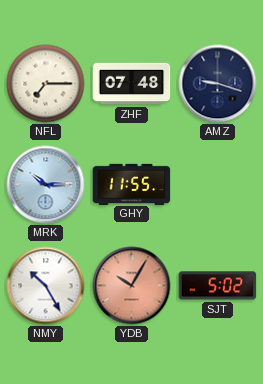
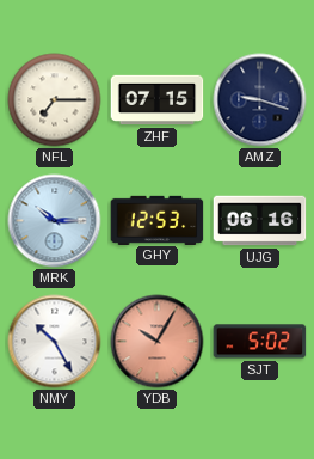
ZHF: 07:48 -> 07:15 (158, 100)
GHY: 11:55 -> 12:53 (158, 220)
UJG: none -> 06:16 (260, 221)
